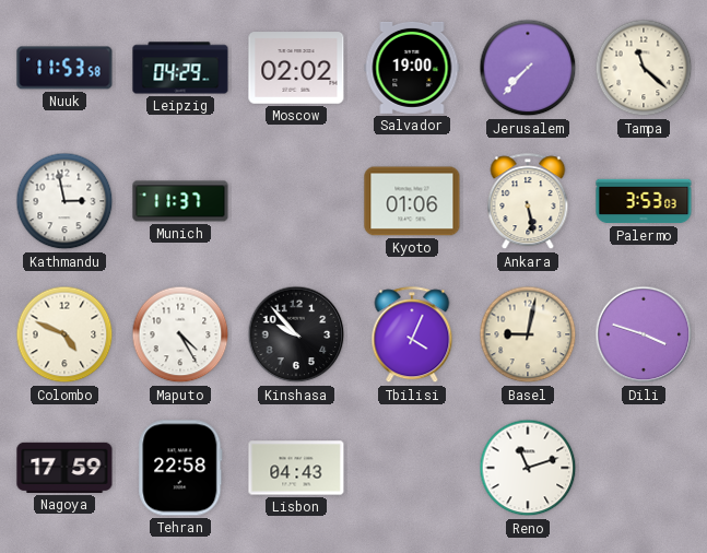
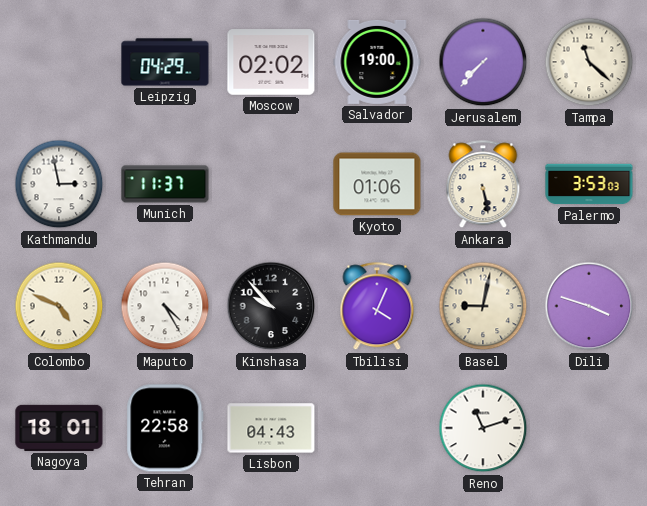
Nuuk: 11:53 -> none (64, 68)
Nagoya: 17:59 -> 18:01 (59, 428)
